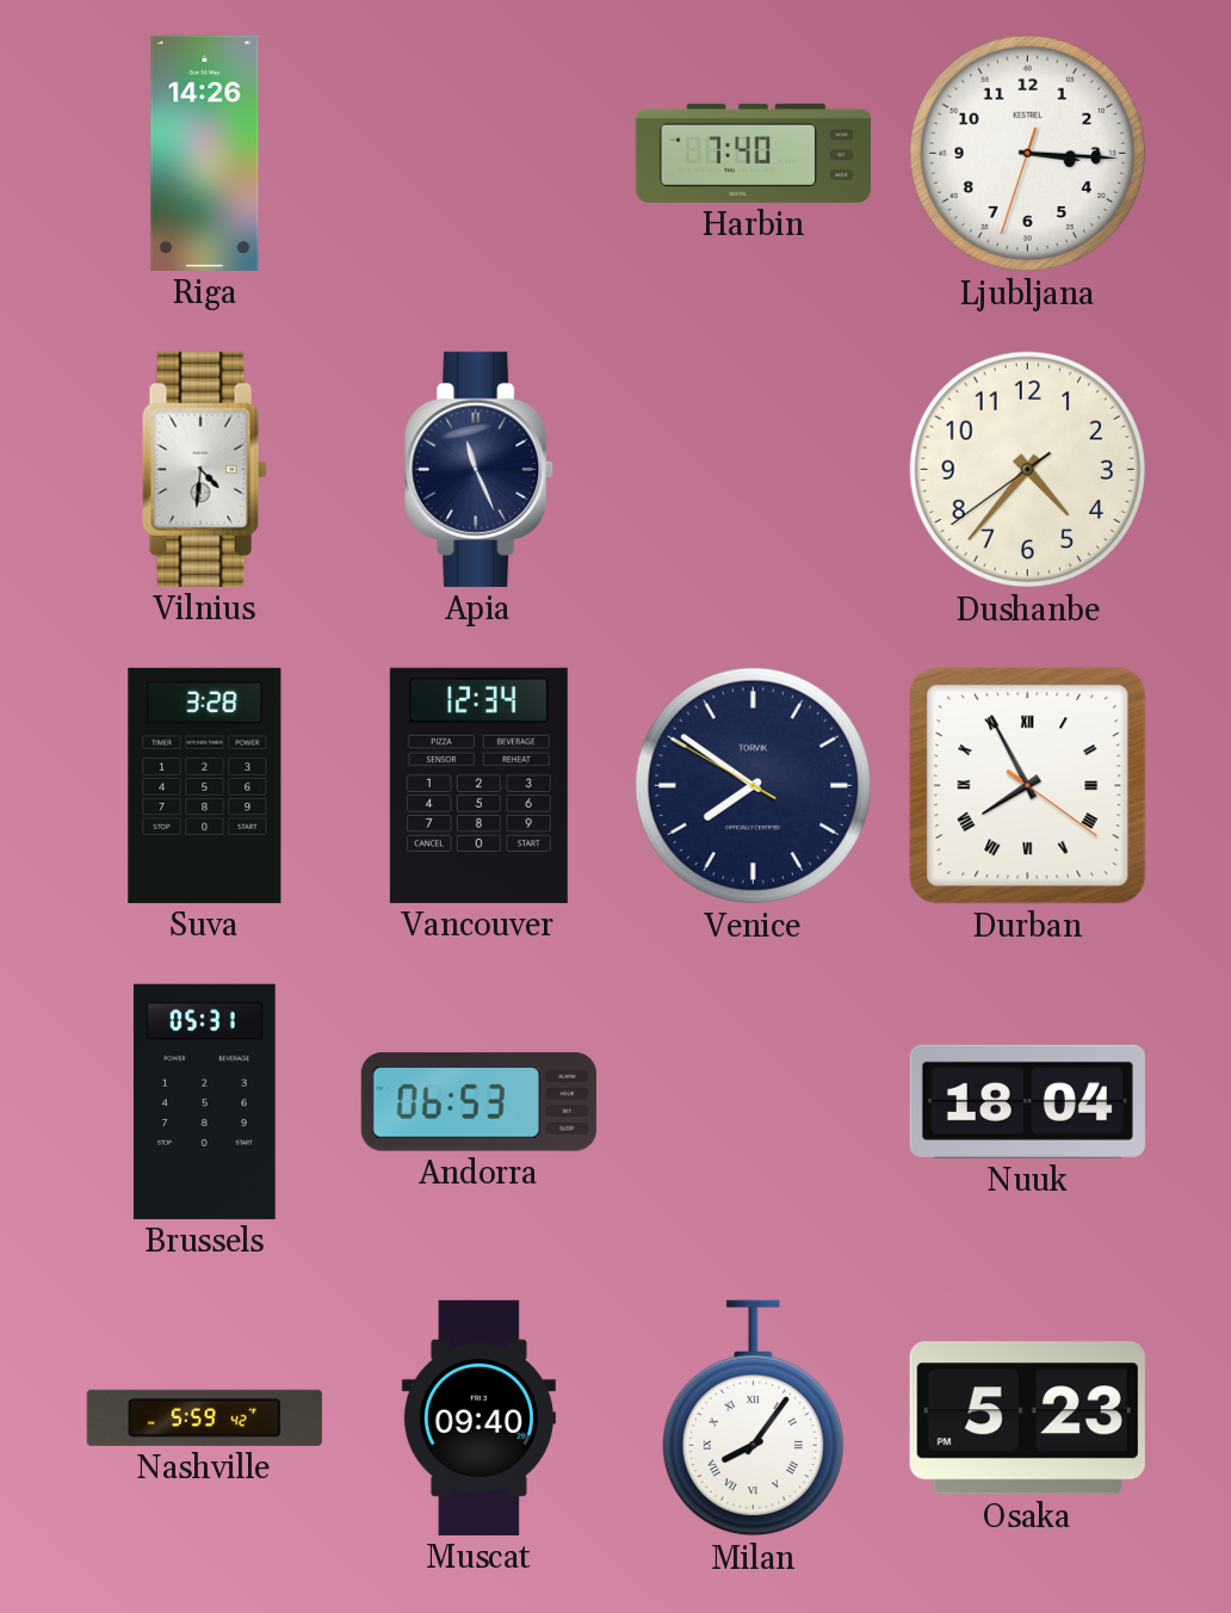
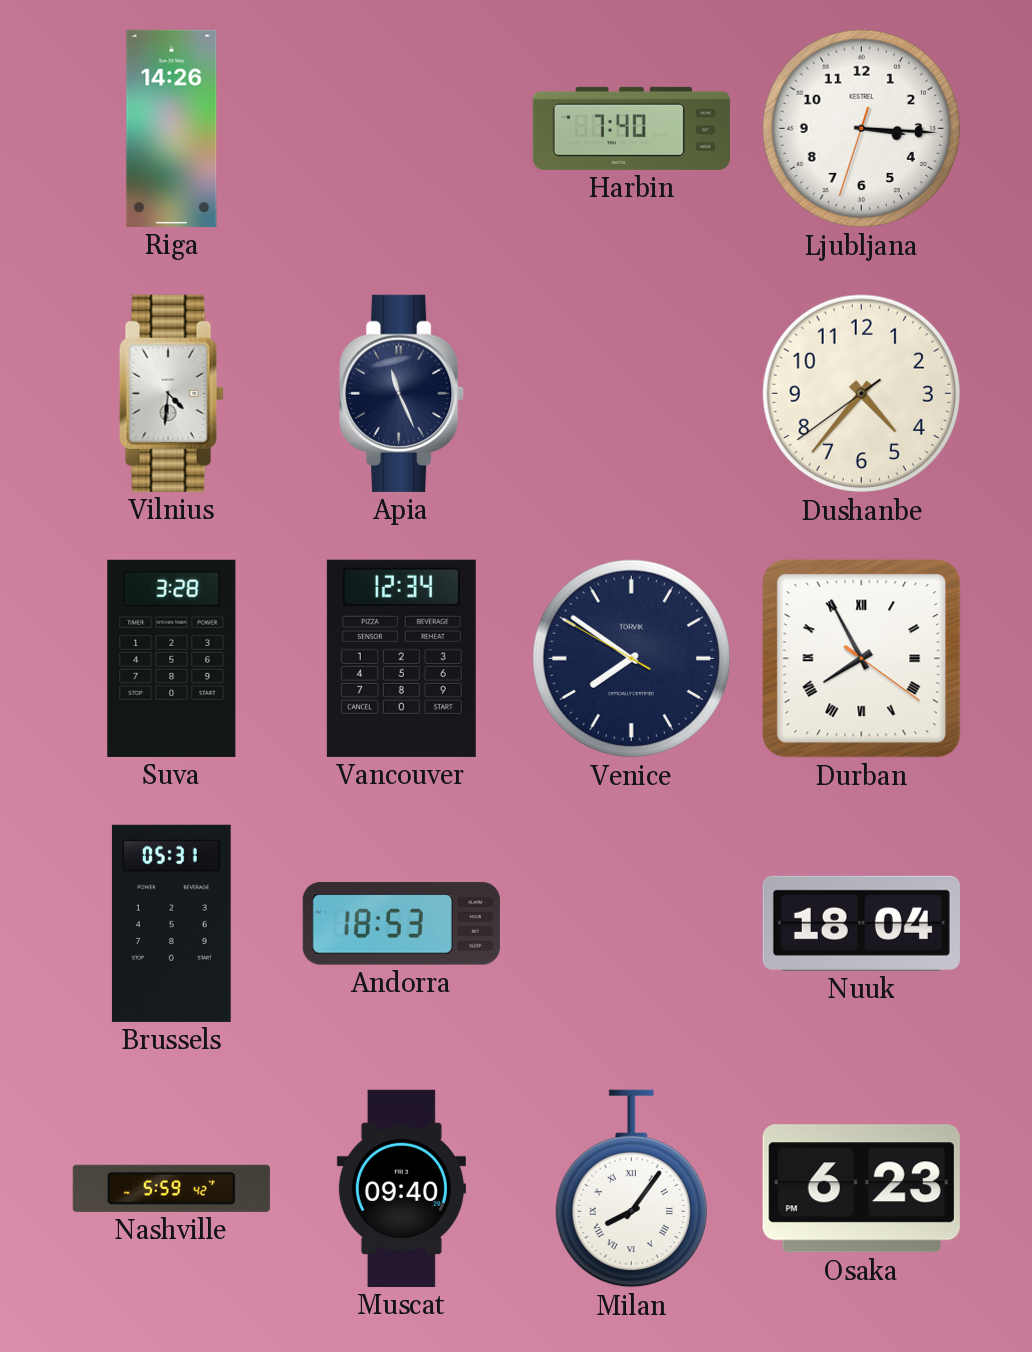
Andorra: 06:53 -> 18:53 (401, 924)
Osaka: 5:23 -> 6:23 (861, 1189)
